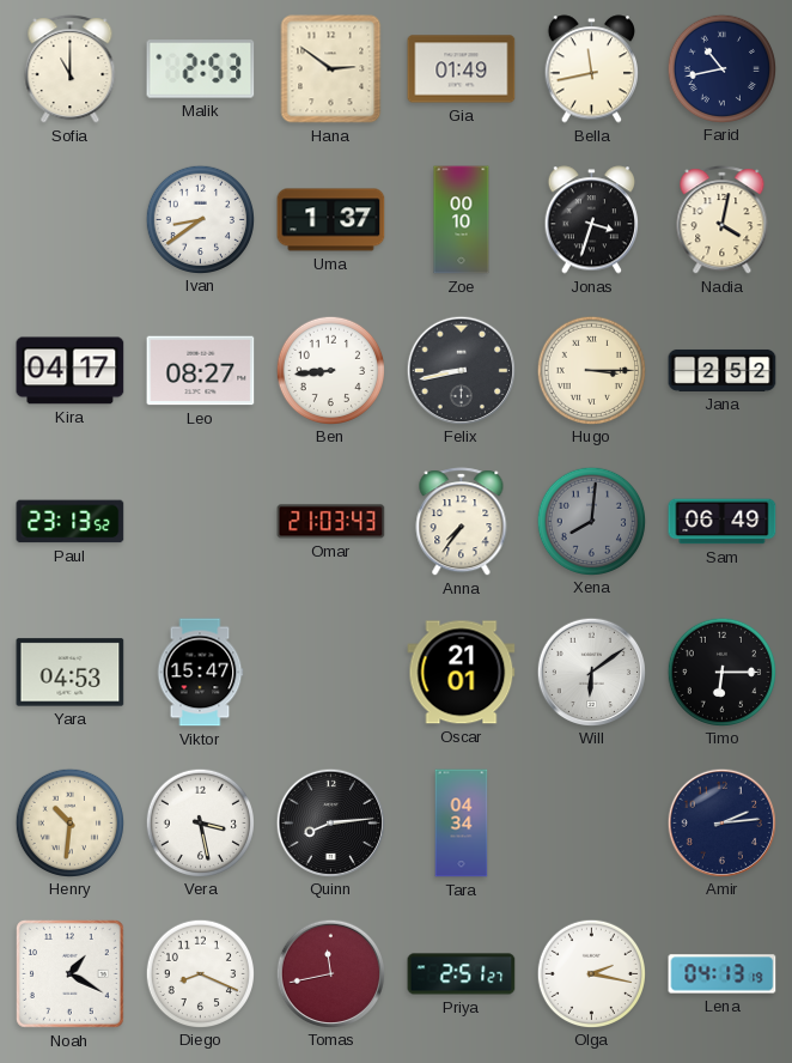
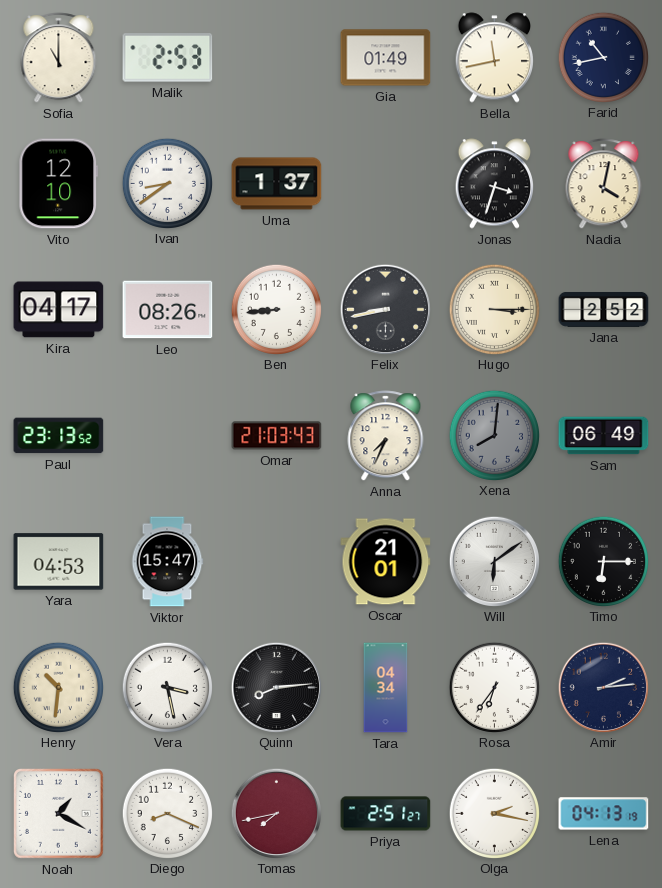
Hana: 2:51 -> none (331, 69)
Vito: none -> 12:10 (59, 184)
Zoe: 00:10 -> none (462, 220)
Leo: 08:27 -> 08:26 (168, 310)
Anna: 7:36 -> 7:34 (386, 436)
Rosa: none -> 6:36 (494, 687)
Tomas: 11:43 -> 7:43 (276, 813)
